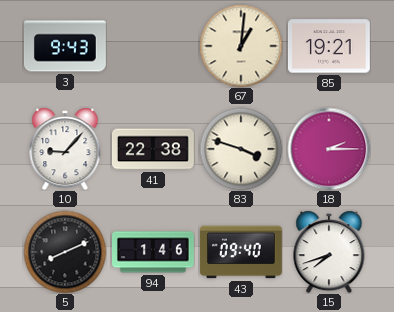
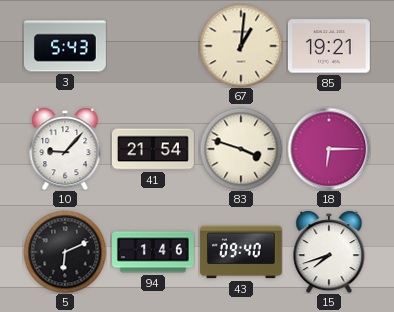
3: 9:43 -> 5:43 (66, 46)
41: 22:38 -> 21:54 (153, 149)
18: 2:15 -> 6:15 (329, 149)
5: 8:11 -> 6:11 (65, 252)
